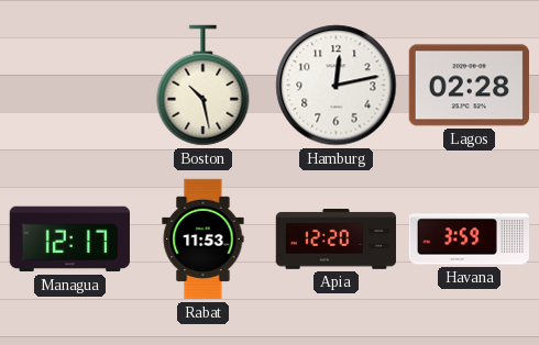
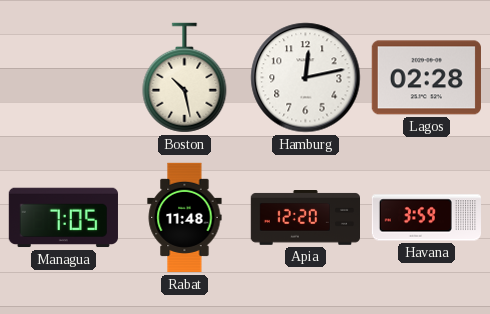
Managua: 12:17 -> 7:05 (63, 218)
Rabat: 11:53 -> 11:48 (185, 218)
